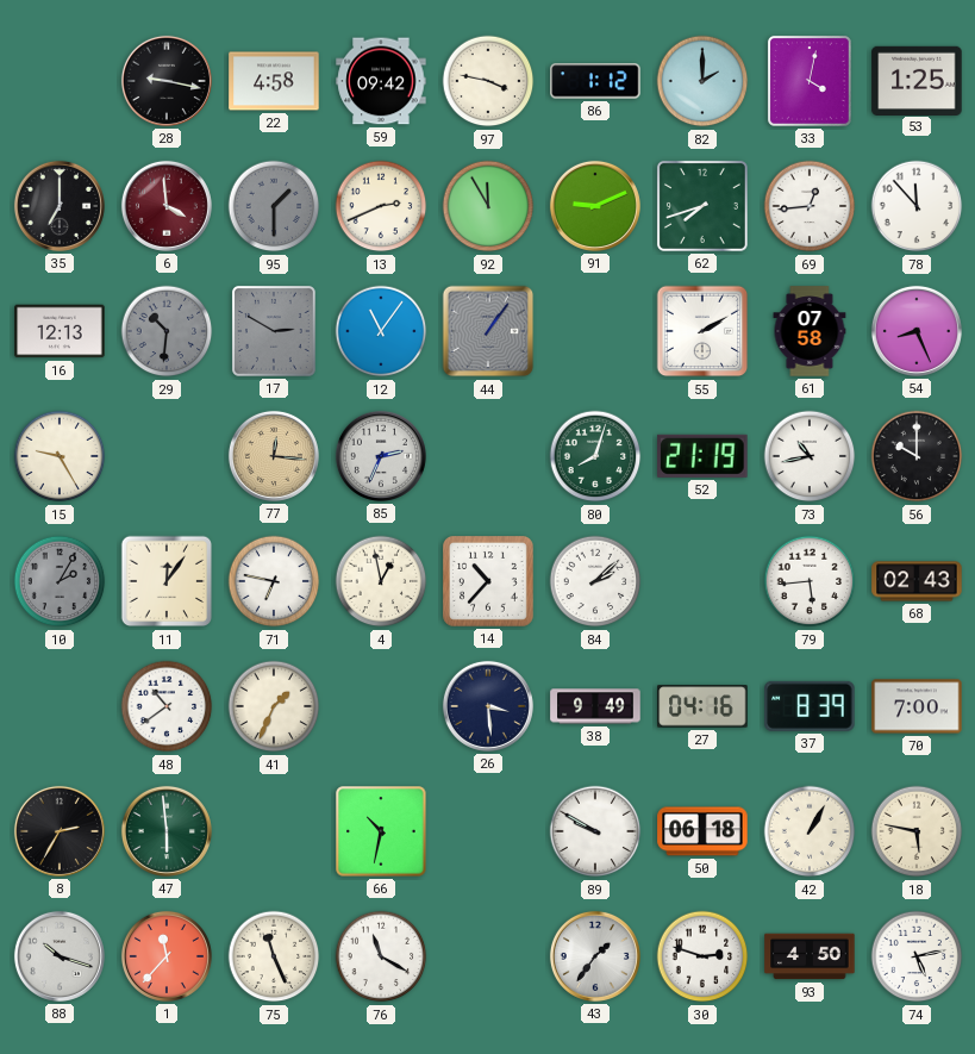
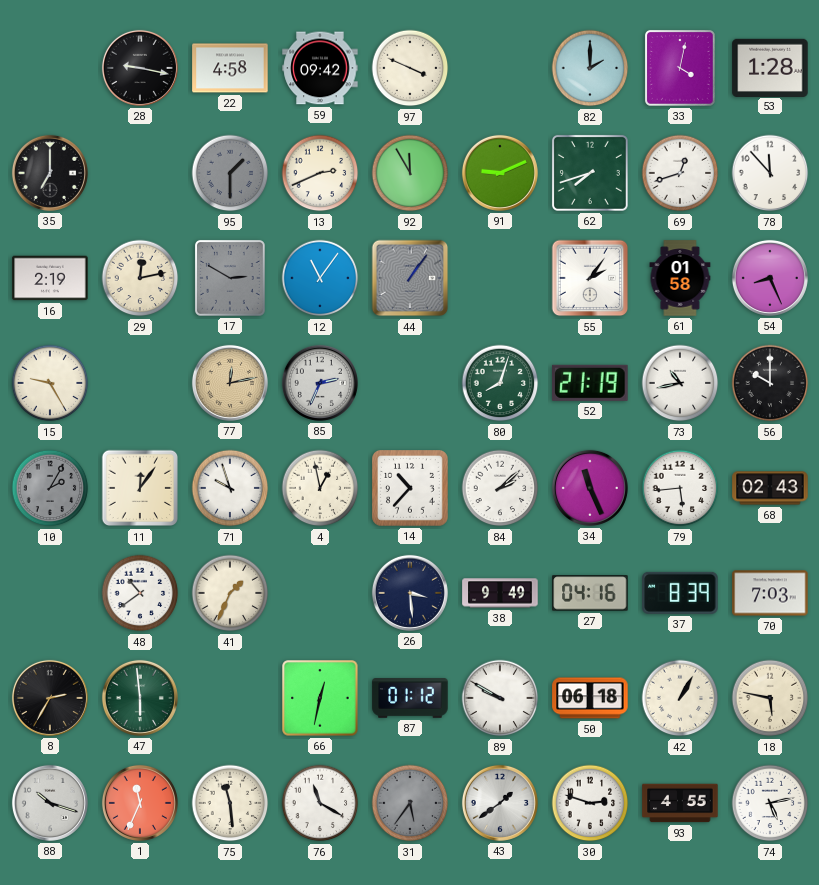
97: 3:47 -> 3:49 (410, 68)
86: 1:12 -> none (595, 81)
53: 1:25 -> 1:28 (770, 67)
6: 3:59 -> none (167, 206)
69: 12:44 -> 12:42 (680, 173)
16: 12:13 -> 2:19 (50, 278)
29: 10:31 -> 12:13 (140, 278)
29 dial: grey -> cream (140, 278)
55: 2:10 -> 2:06 (590, 278)
61: 07:58 -> 01:58 (680, 278)
77: 12:16 -> 12:13 (230, 383)
71: 6:47 -> 9:57 (230, 488)
34: none -> 11:26 (590, 488)
70: 7:00 -> 7:03 (770, 593)
66: 10:32 -> 12:32 (320, 698)
87: none -> 01:12 (410, 698)
1: 11:37 -> 11:34 (140, 803)
75: 11:26 -> 11:29 (230, 803)
31: none -> 5:36 (410, 803)
43: 1:36 -> 1:39 (500, 803)
93: 4:50 -> 4:55 (680, 803)
